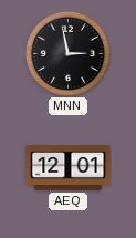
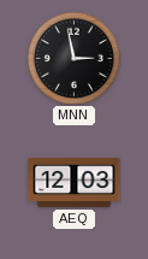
AEQ: 12:01 -> 12:03 (75, 182)
